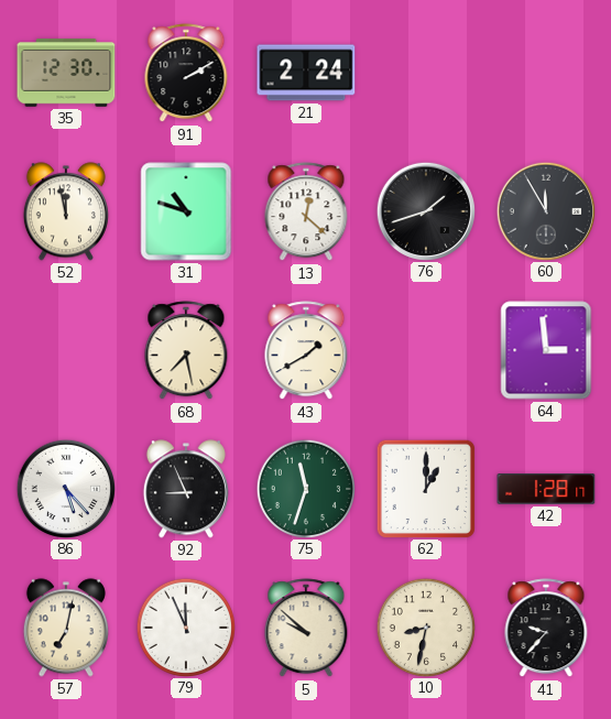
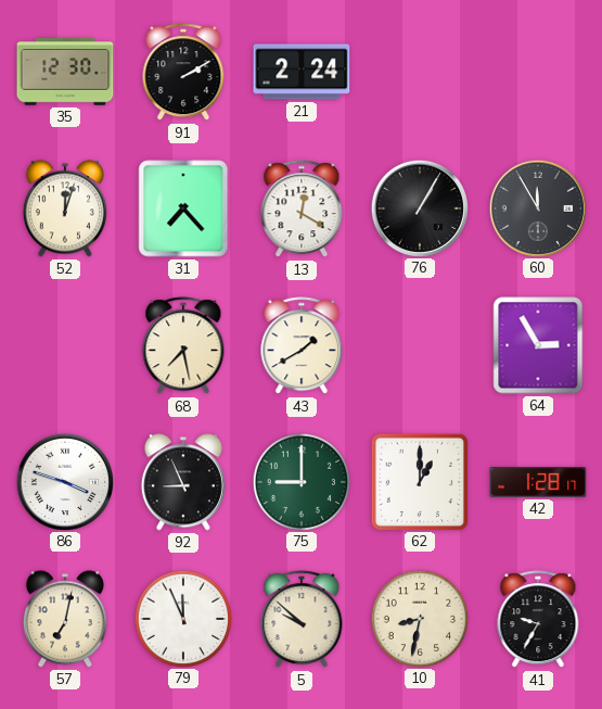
52: 11:58 -> 12:03 (65, 208)
31: 10:48 -> 7:23 (183, 208)
13: 12:22 -> 12:20 (302, 210)
76: 1:42 -> 1:05 (419, 207)
64: 2:59 -> 2:55 (538, 345)
86: 5:23 -> 3:48 (64, 481)
75: 11:33 -> 9:00 (300, 481)
41: 9:37 -> 9:35 (538, 620)
